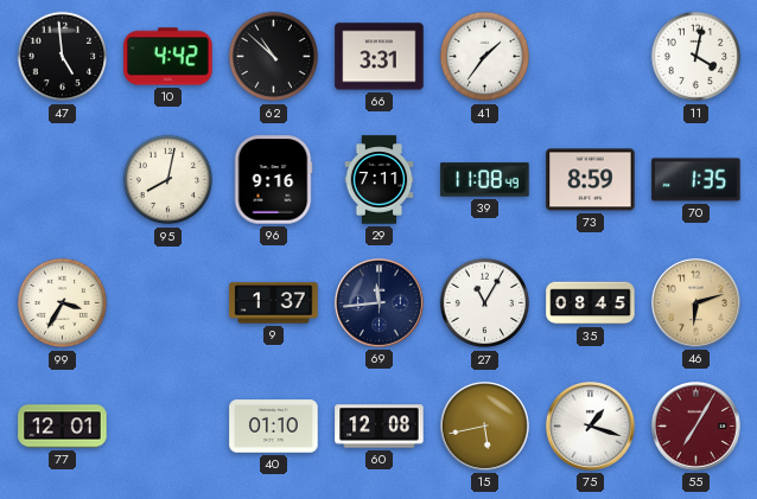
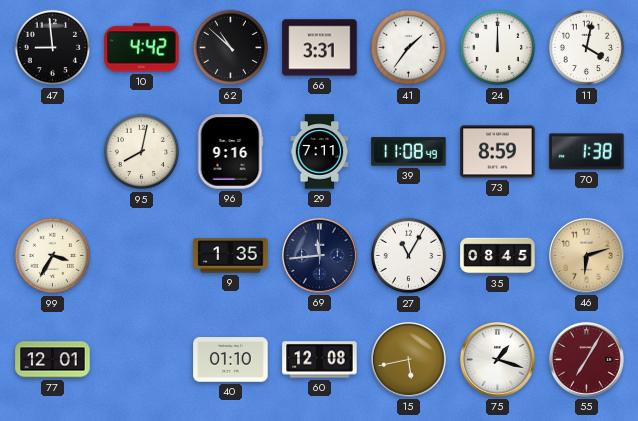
47: 4:59 -> 8:59 (53, 48)
24: none -> 12:00 (498, 48)
70: 1:35 -> 1:38 (587, 152)
9: 1:37 -> 1:35 (231, 256)
